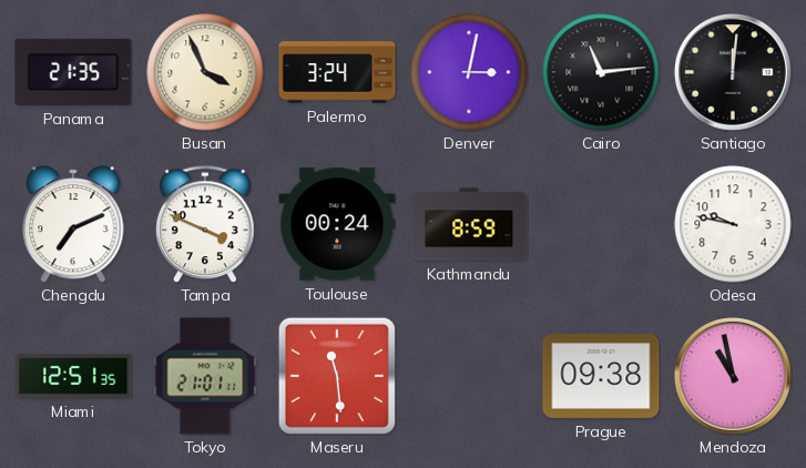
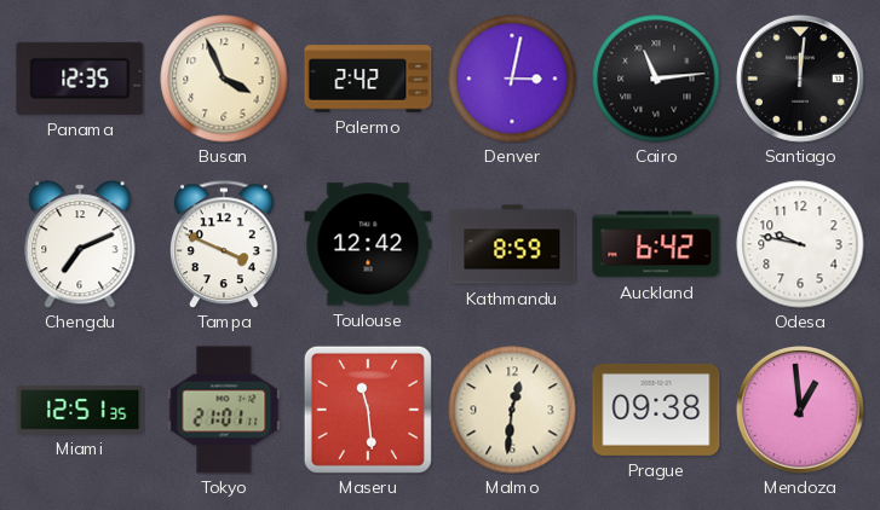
Panama: 21:35 -> 12:35 (80, 79)
Palermo: 3:24 -> 2:42 (368, 79)
Toulouse: 00:24 -> 12:42 (368, 244)
Auckland: none -> 6:42 (656, 244)
Malmo: none -> 12:31 (512, 410)
Mendoza: 10:58 -> 12:59 (801, 411)
